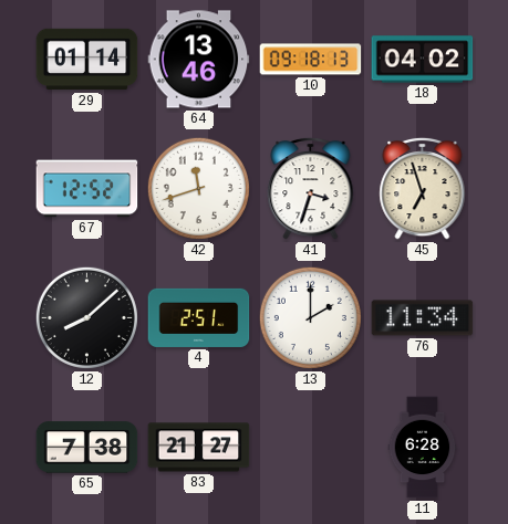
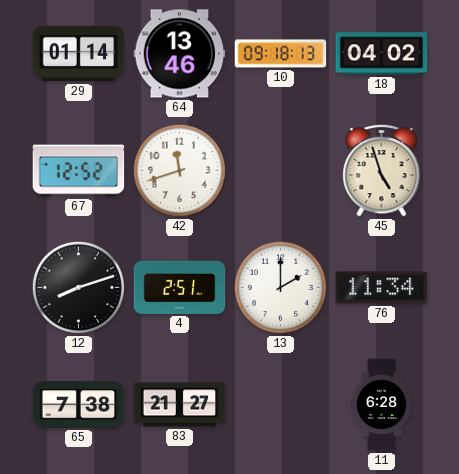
41: 3:33 -> none (311, 188)
45: 6:57 -> 4:57 (382, 170)
12: 8:08 -> 8:12 (78, 287)
